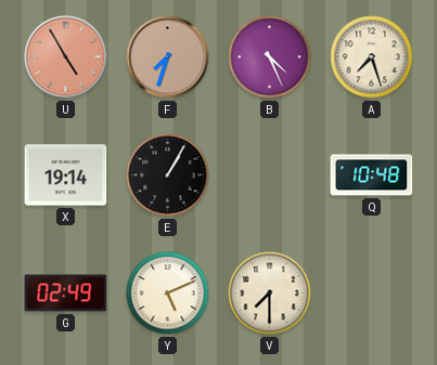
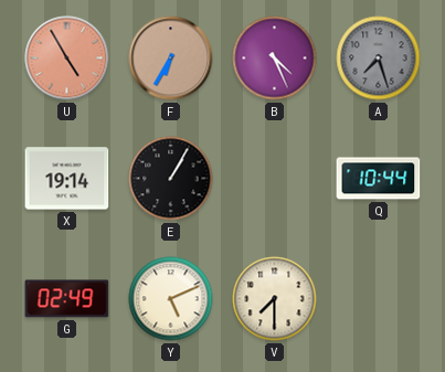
F: 7:33 -> 6:35 (171, 59)
A dial: cream -> grey (379, 59)
Q: 10:48 -> 10:44 (379, 179)
